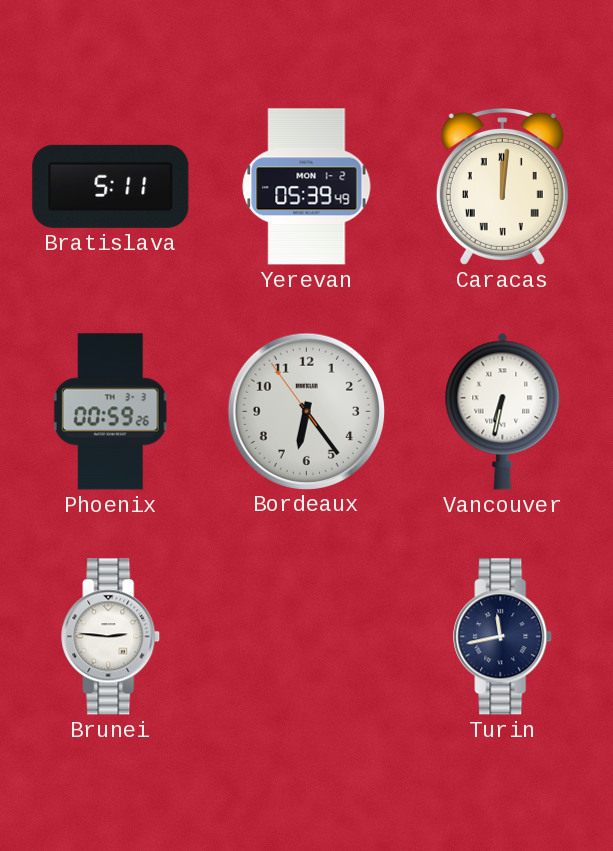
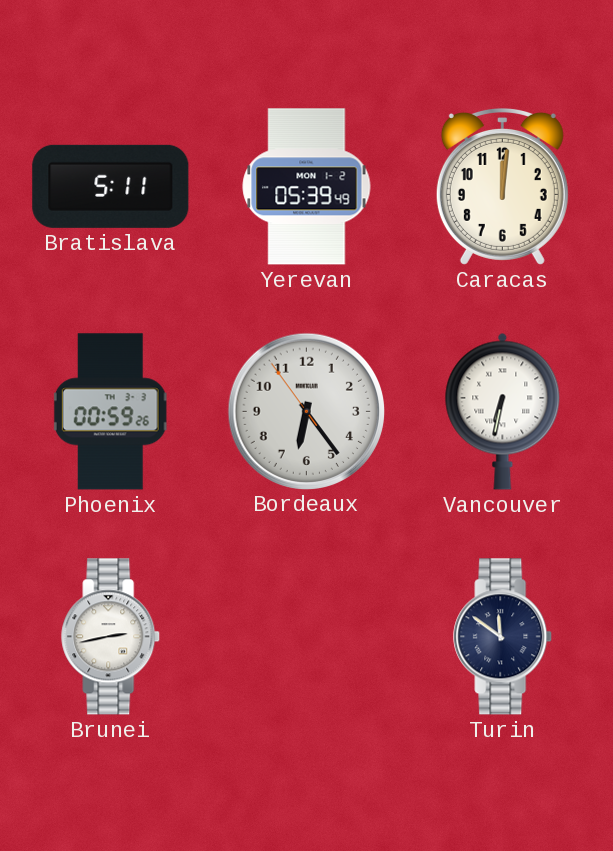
Caracas numerals: Roman -> Arabic (502, 186)
Brunei: 2:46 -> 2:43 (111, 637)
Turin: 11:43 -> 11:51 (503, 637)
